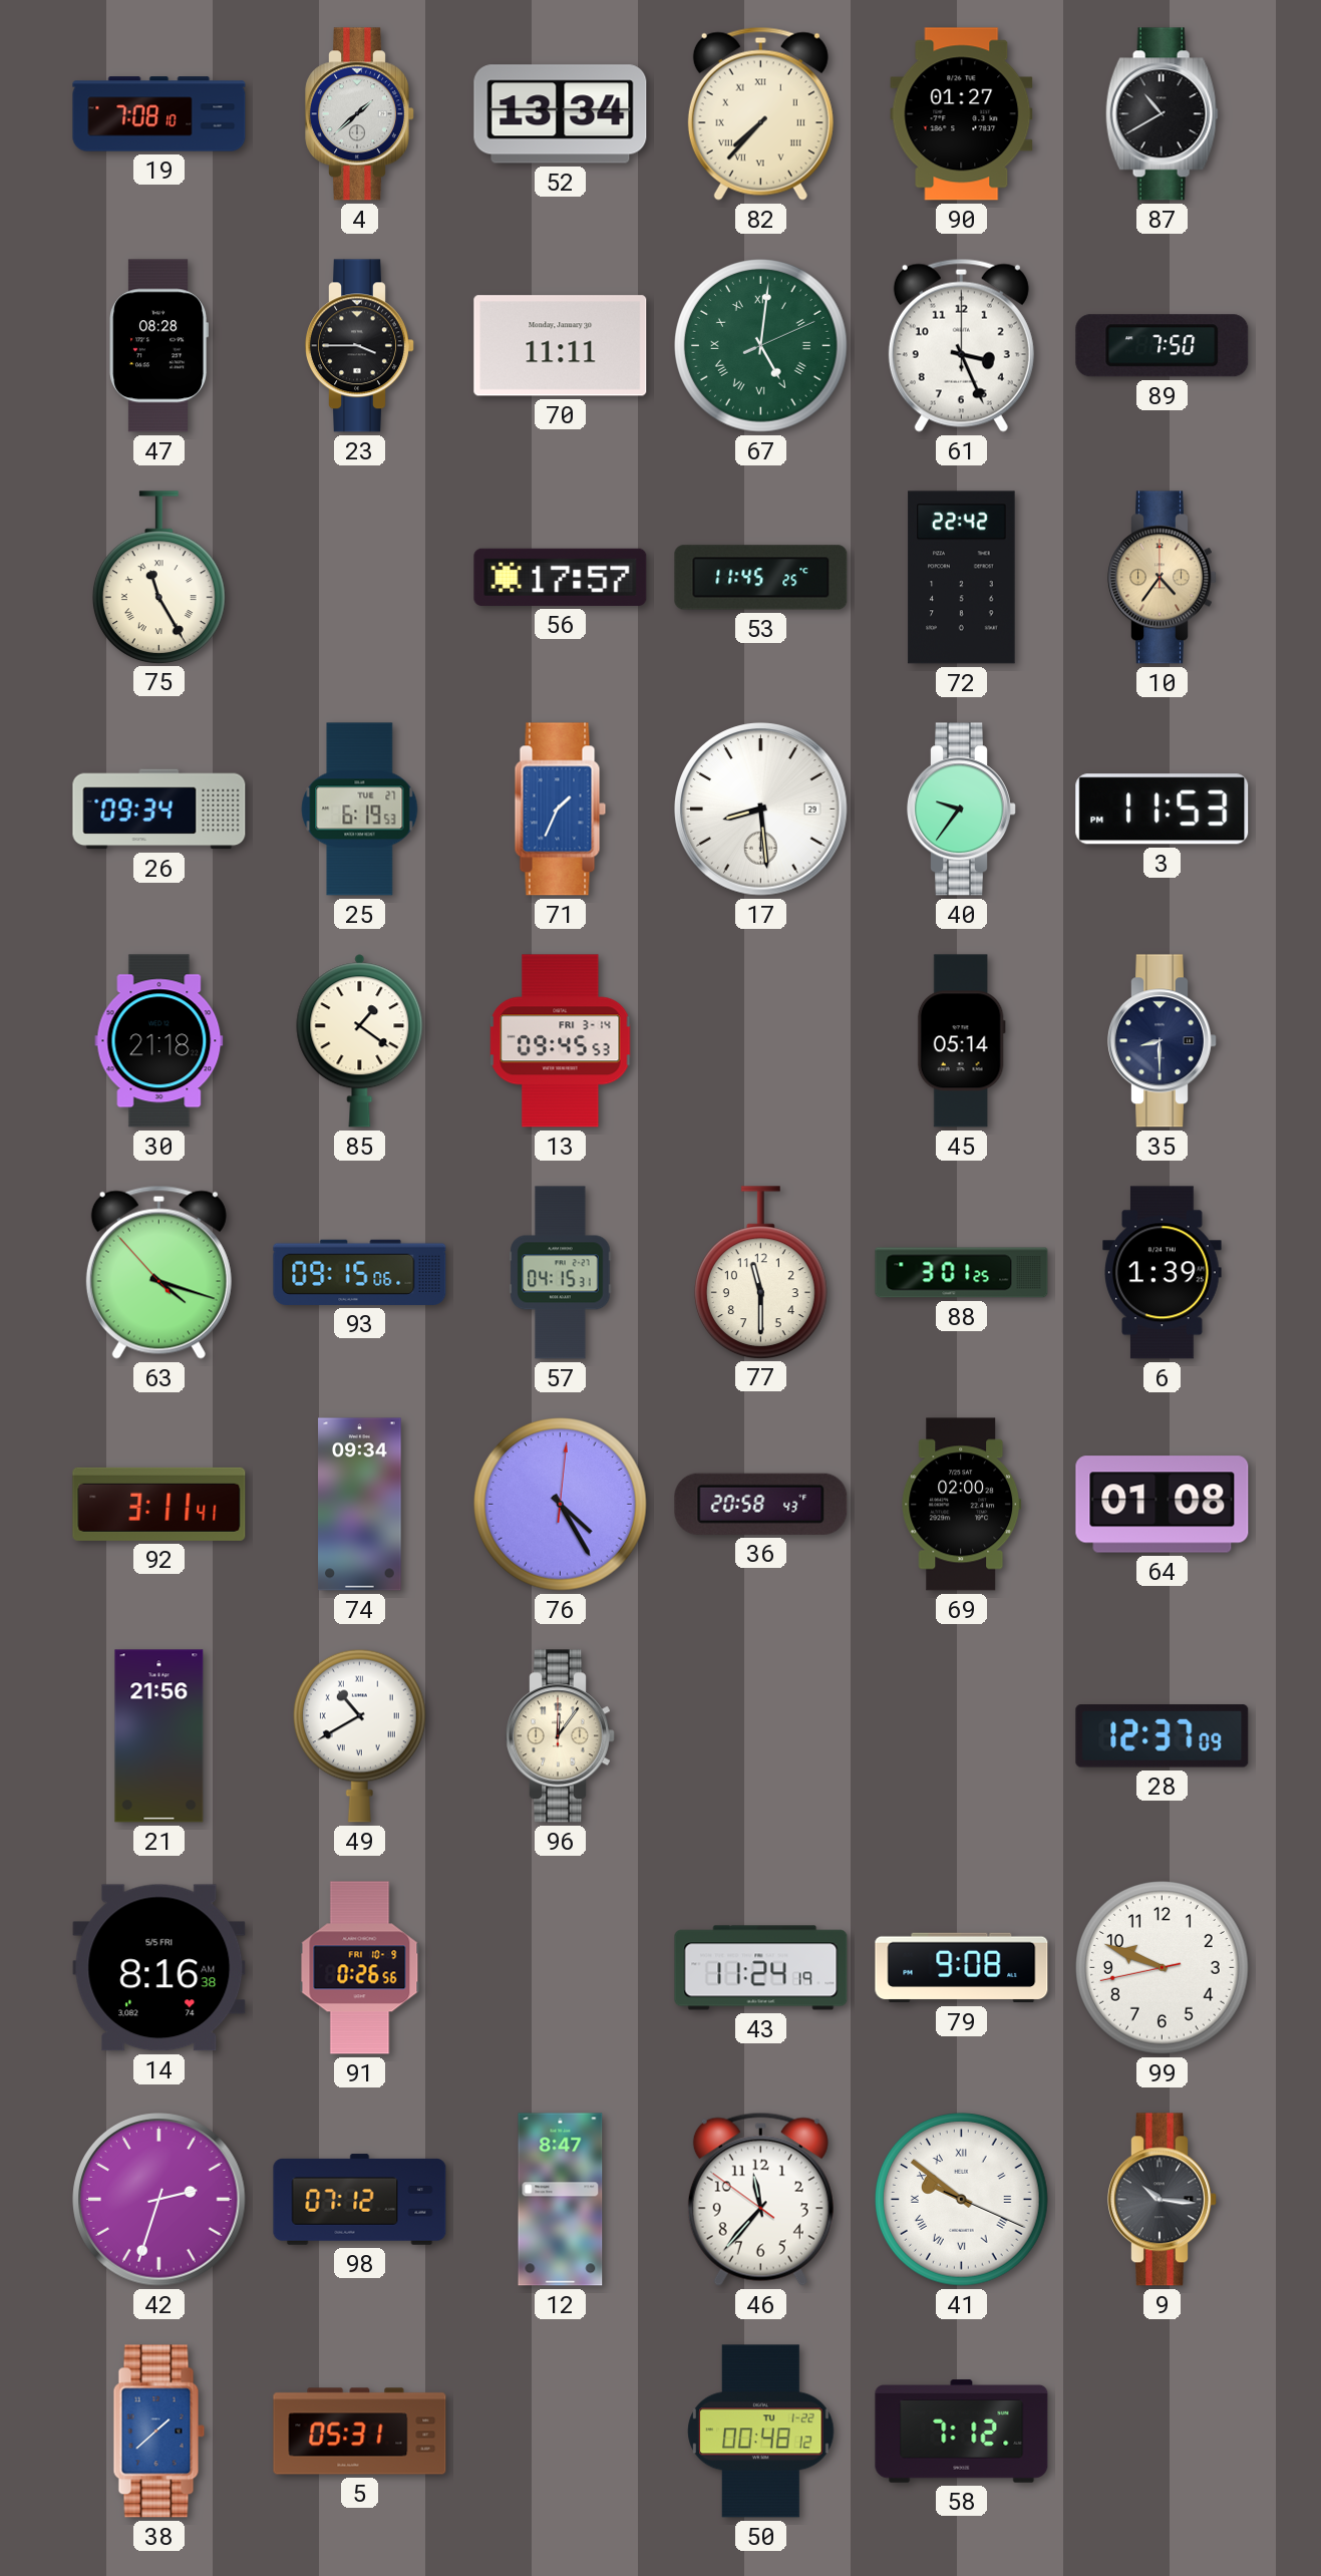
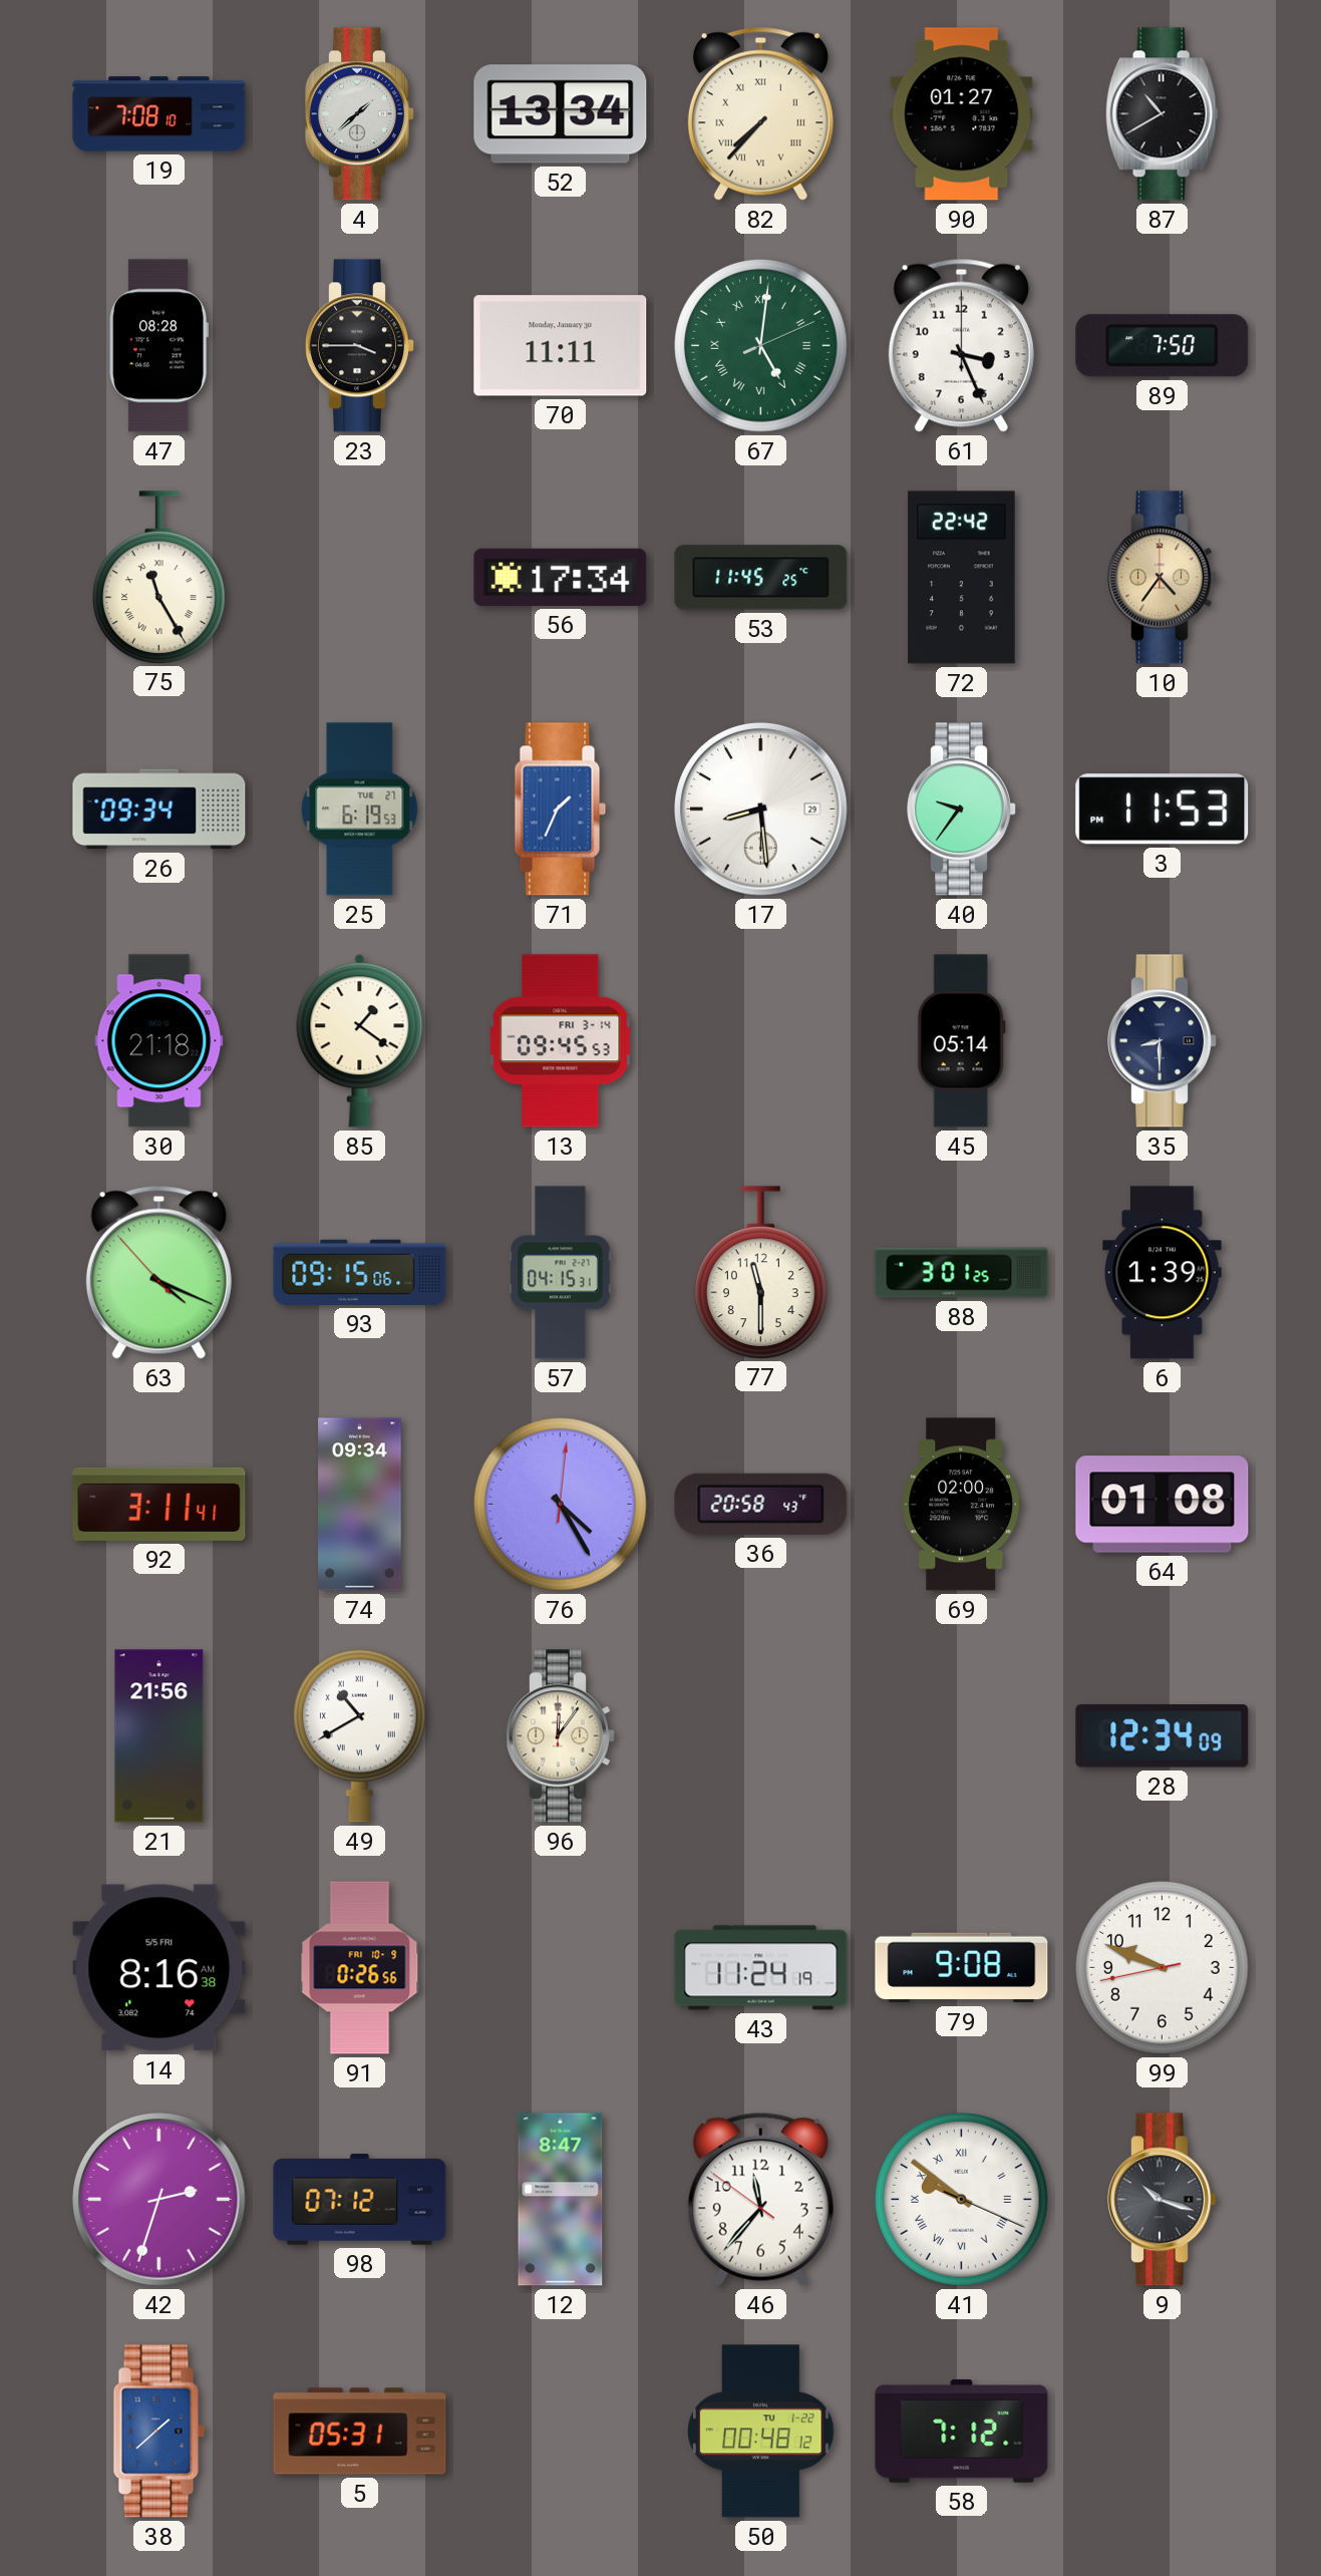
56: 17:57 -> 17:34 (561, 577)
63: 4:17 -> 4:18 (158, 1272)
28: 12:37 -> 12:34 (1163, 1736)
9: 10:16 -> 10:18 (1163, 2200)
